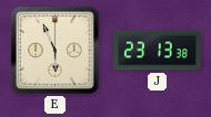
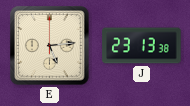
E: 5:56 -> 5:14 (50, 46)
